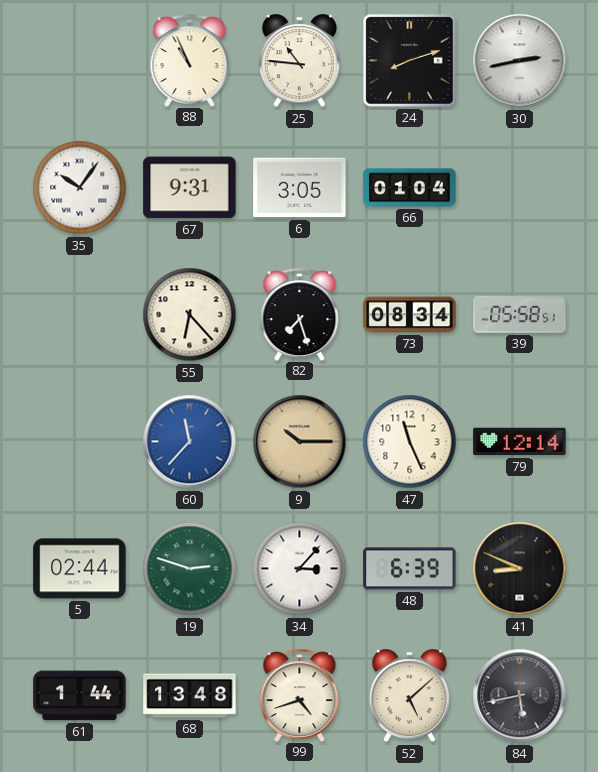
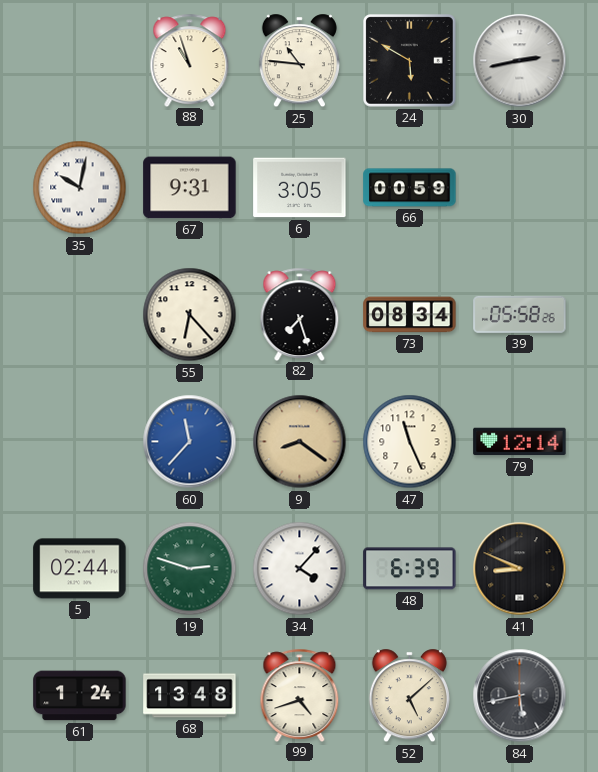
88: 10:56 -> 10:57 (190, 60)
24: 8:12 -> 5:50 (410, 61)
35: 10:06 -> 10:02 (80, 188)
66: 01:04 -> 00:59 (410, 188)
39: 05:58:51 -> 05:58:26 (520, 314)
9: 10:15 -> 8:21 (300, 442)
34: 3:07 -> 4:07 (300, 569)
61: 1:44 -> 1:24 (80, 696)
